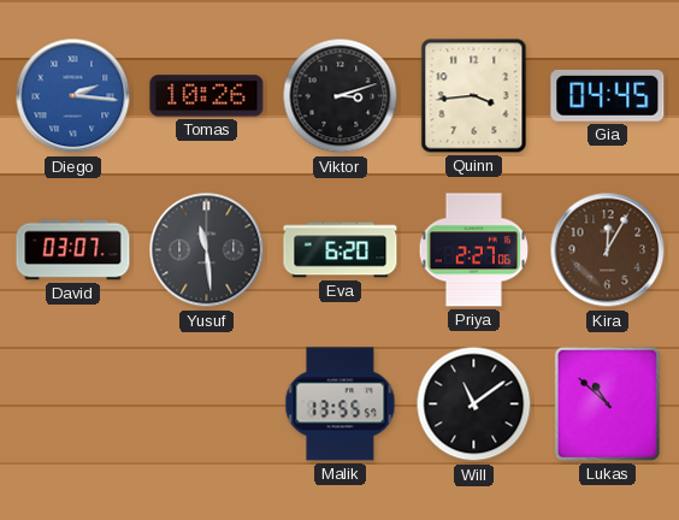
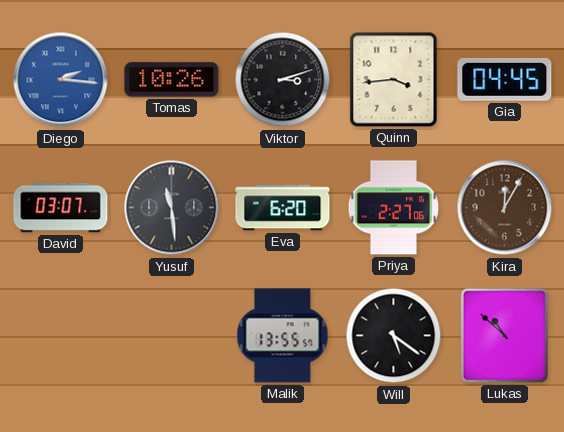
Will: 11:09 -> 5:21 (394, 336)
